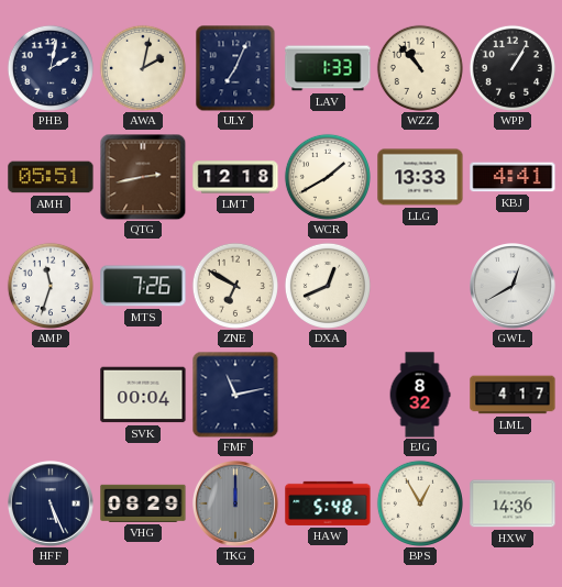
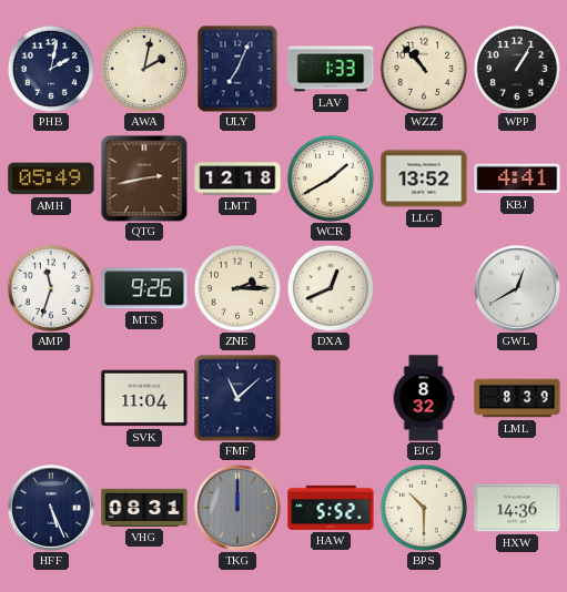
AMH: 05:51 -> 05:49 (51, 178)
LLG: 13:33 -> 13:52 (424, 178)
MTS: 7:26 -> 9:26 (144, 288)
ZNE: 6:50 -> 2:15 (237, 288)
SVK: 00:04 -> 11:04 (144, 398)
FMF: 11:13 -> 11:08 (237, 398)
LML: 4:17 -> 8:39 (517, 398)
VHG: 08:29 -> 08:31 (144, 508)
HAW: 5:48 -> 5:52 (331, 508)
BPS: 12:55 -> 10:30 (424, 508)
